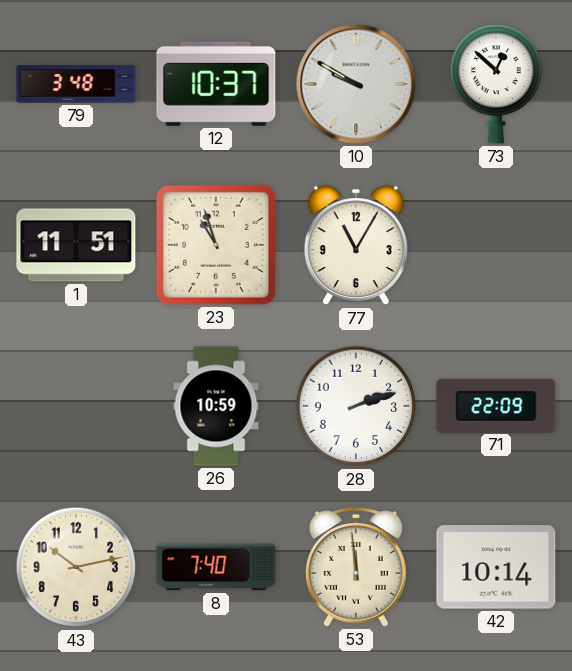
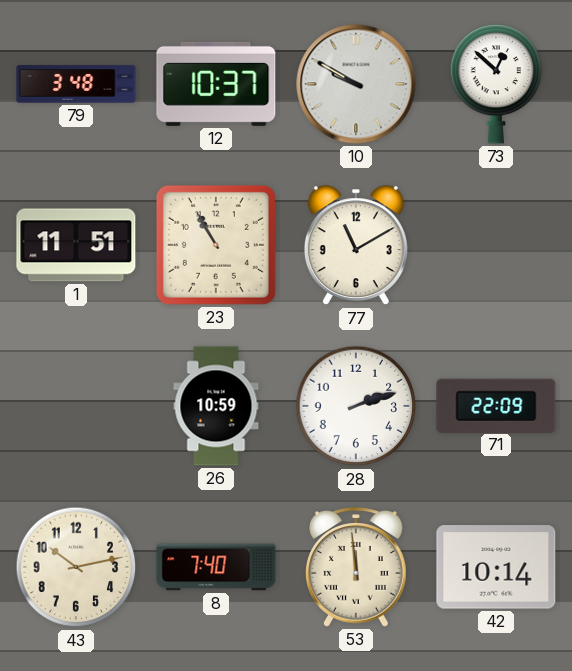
23: 10:57 -> 10:55 (216, 245)
77: 11:05 -> 11:10 (356, 246)
